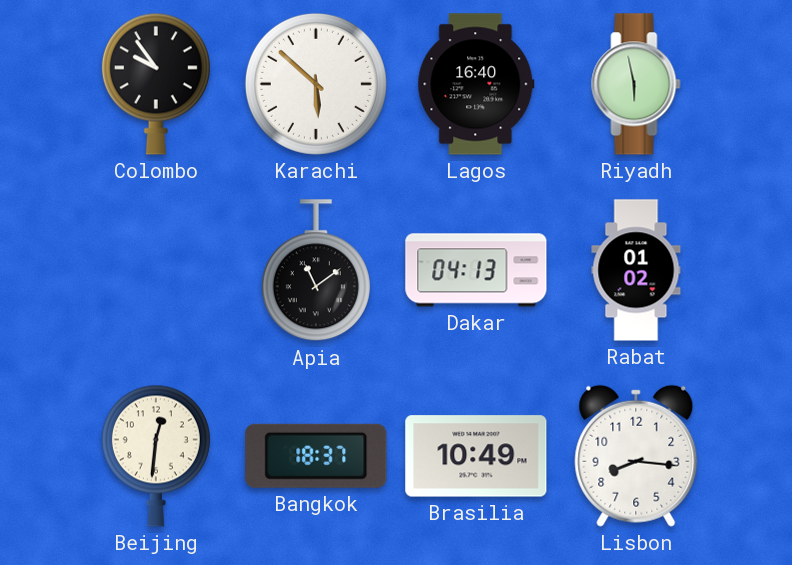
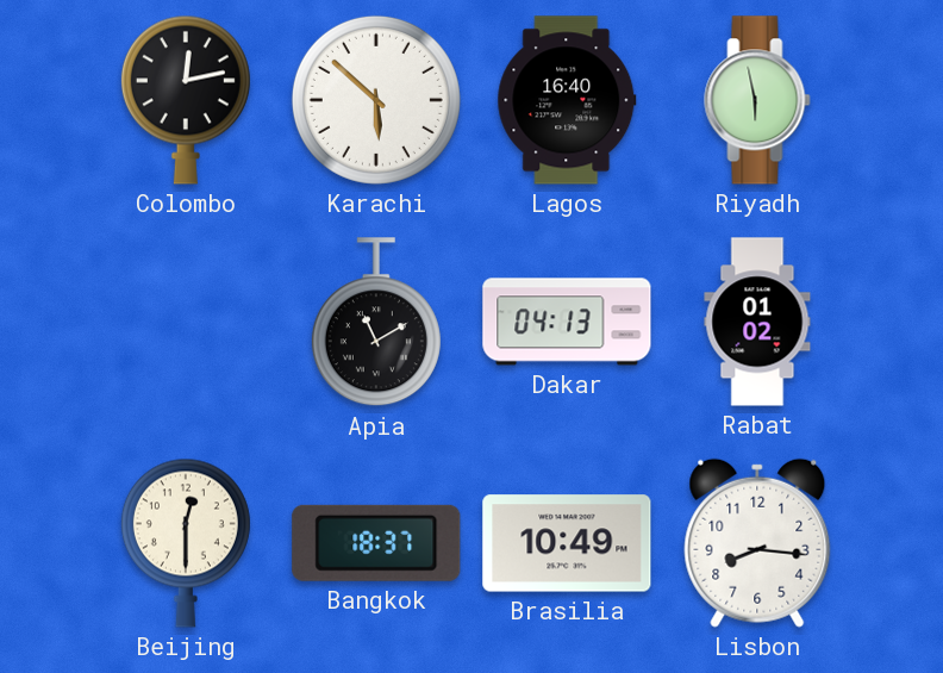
Colombo: 9:54 -> 12:13 (186, 100)
Apia: 11:09 -> 11:10 (376, 323)
Beijing: 12:31 -> 12:30 (186, 543)
